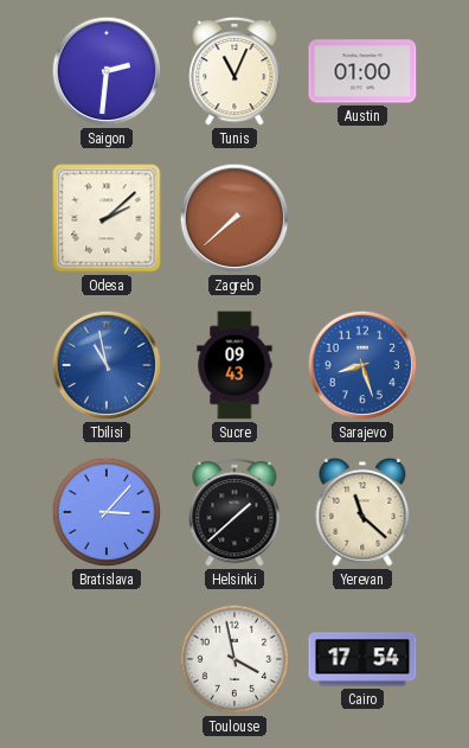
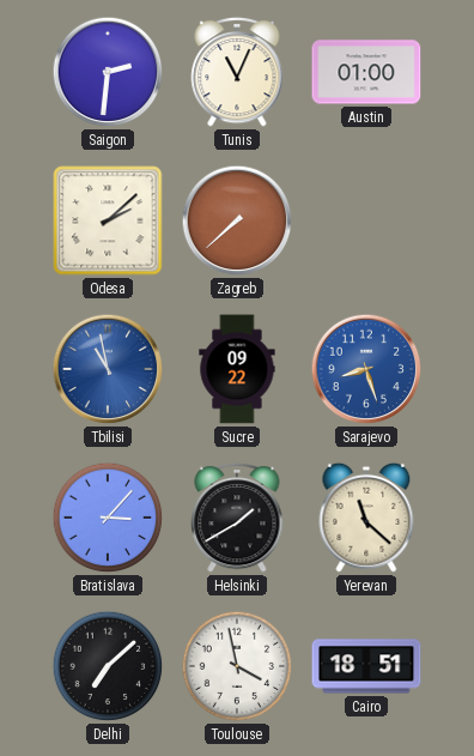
Sucre: 09:43 -> 09:22 (237, 369)
Helsinki: 1:38 -> 1:40 (237, 518)
Delhi: none -> 7:08 (108, 666)
Cairo: 17:54 -> 18:51 (366, 666)
